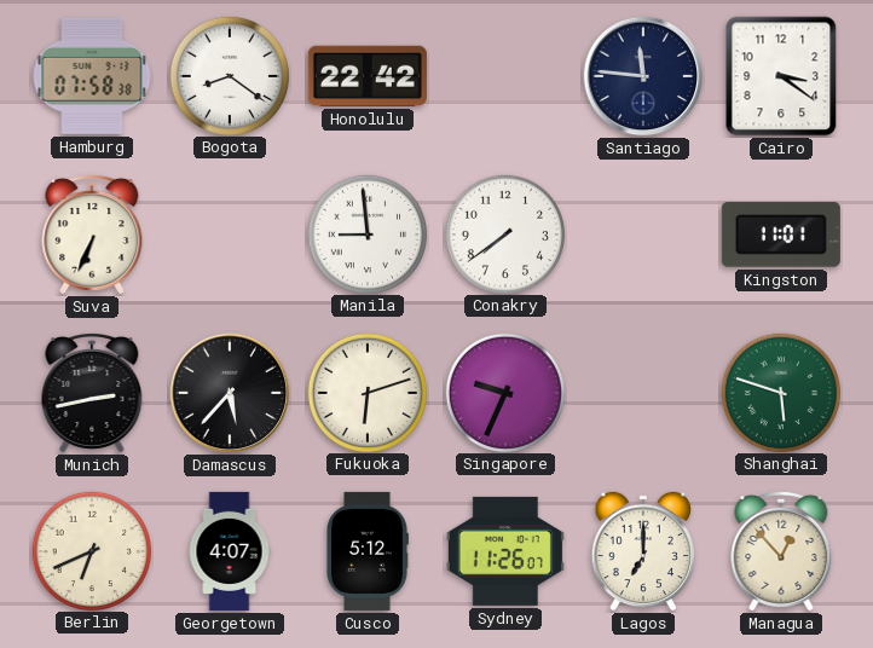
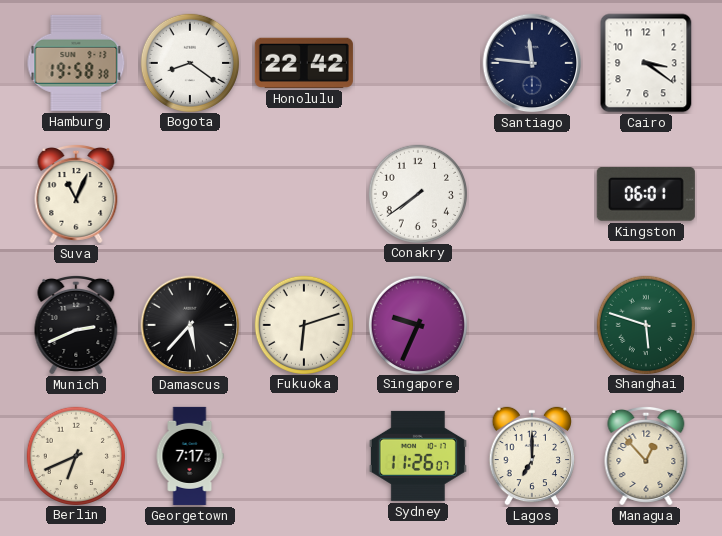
Hamburg: 07:58 -> 19:58 (76, 63)
Suva: 6:34 -> 11:04 (76, 194)
Manila: 8:59 -> none (366, 233)
Kingston: 11:01 -> 06:01 (646, 194)
Munich: 2:43 -> 2:41 (76, 325)
Georgetown: 4:07 -> 7:17 (190, 456)
Cusco: 5:12 -> none (368, 551)
